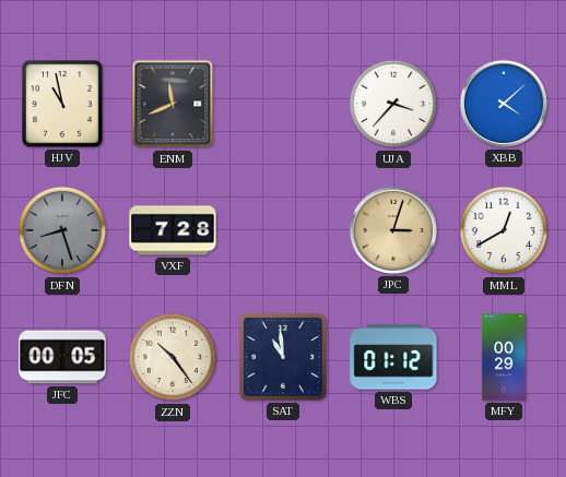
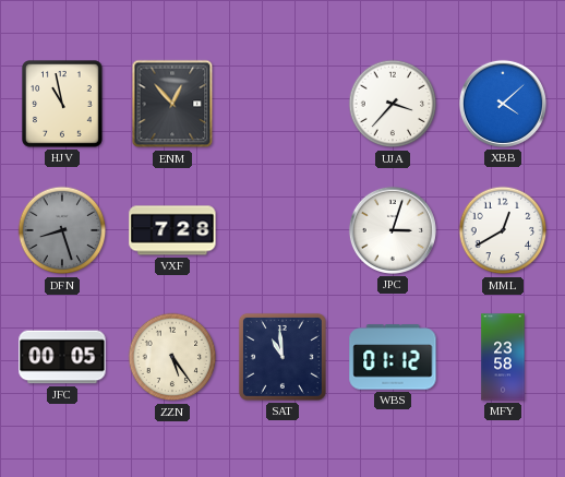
ENM: 11:41 -> 12:53 (172, 104)
JPC dial: champagne -> white (393, 230)
ZZN: 10:24 -> 5:24 (172, 357)
MFY: 00:29 -> 23:58 (503, 357)
